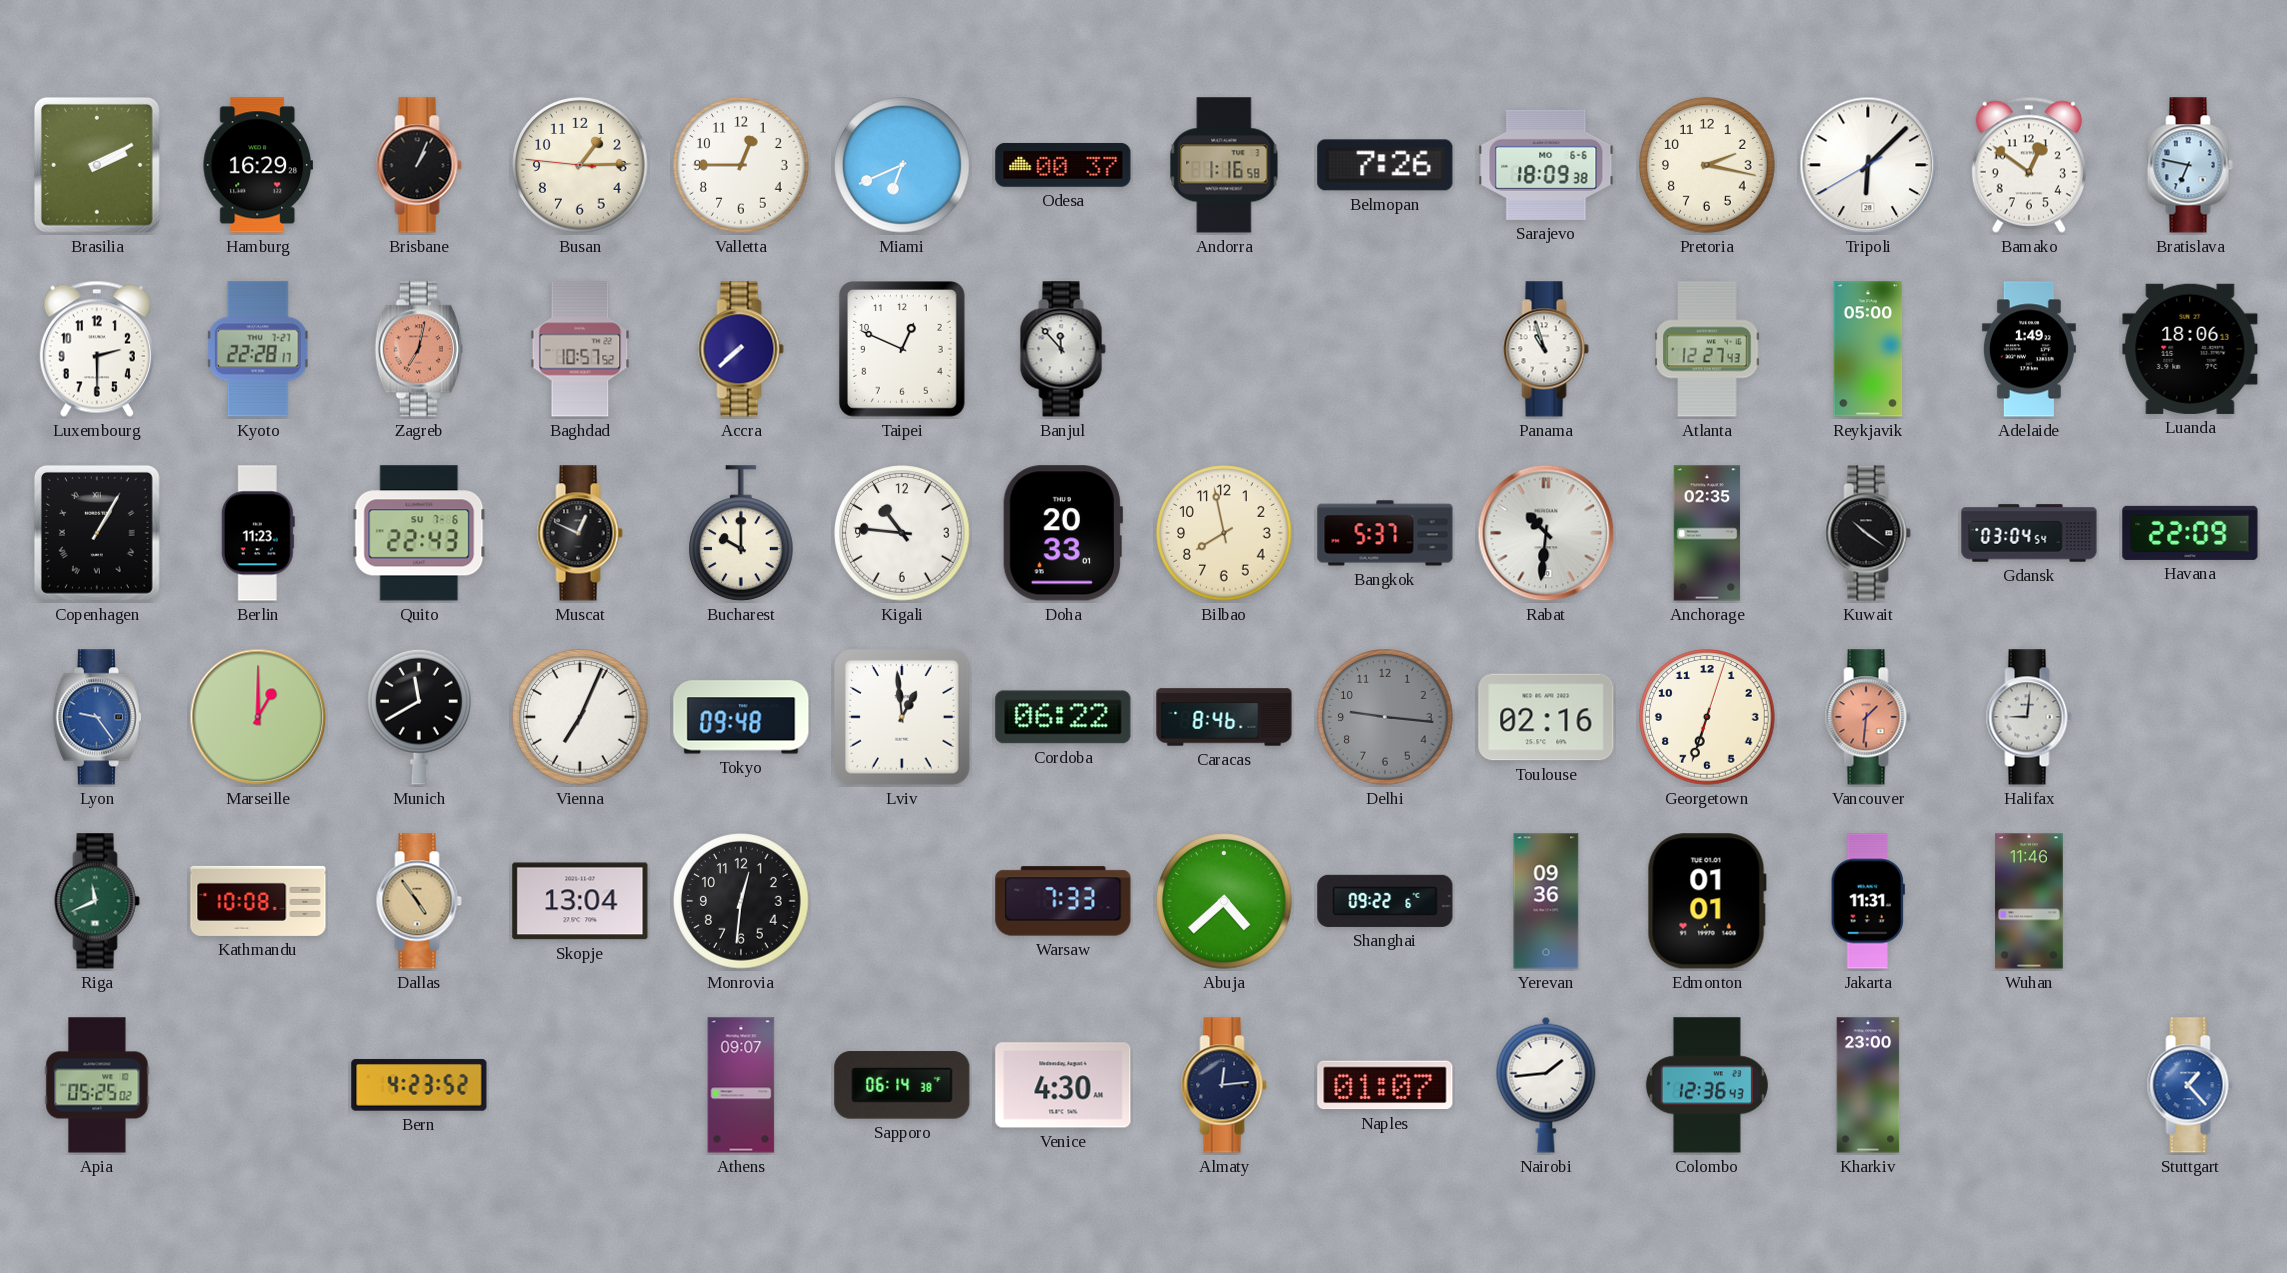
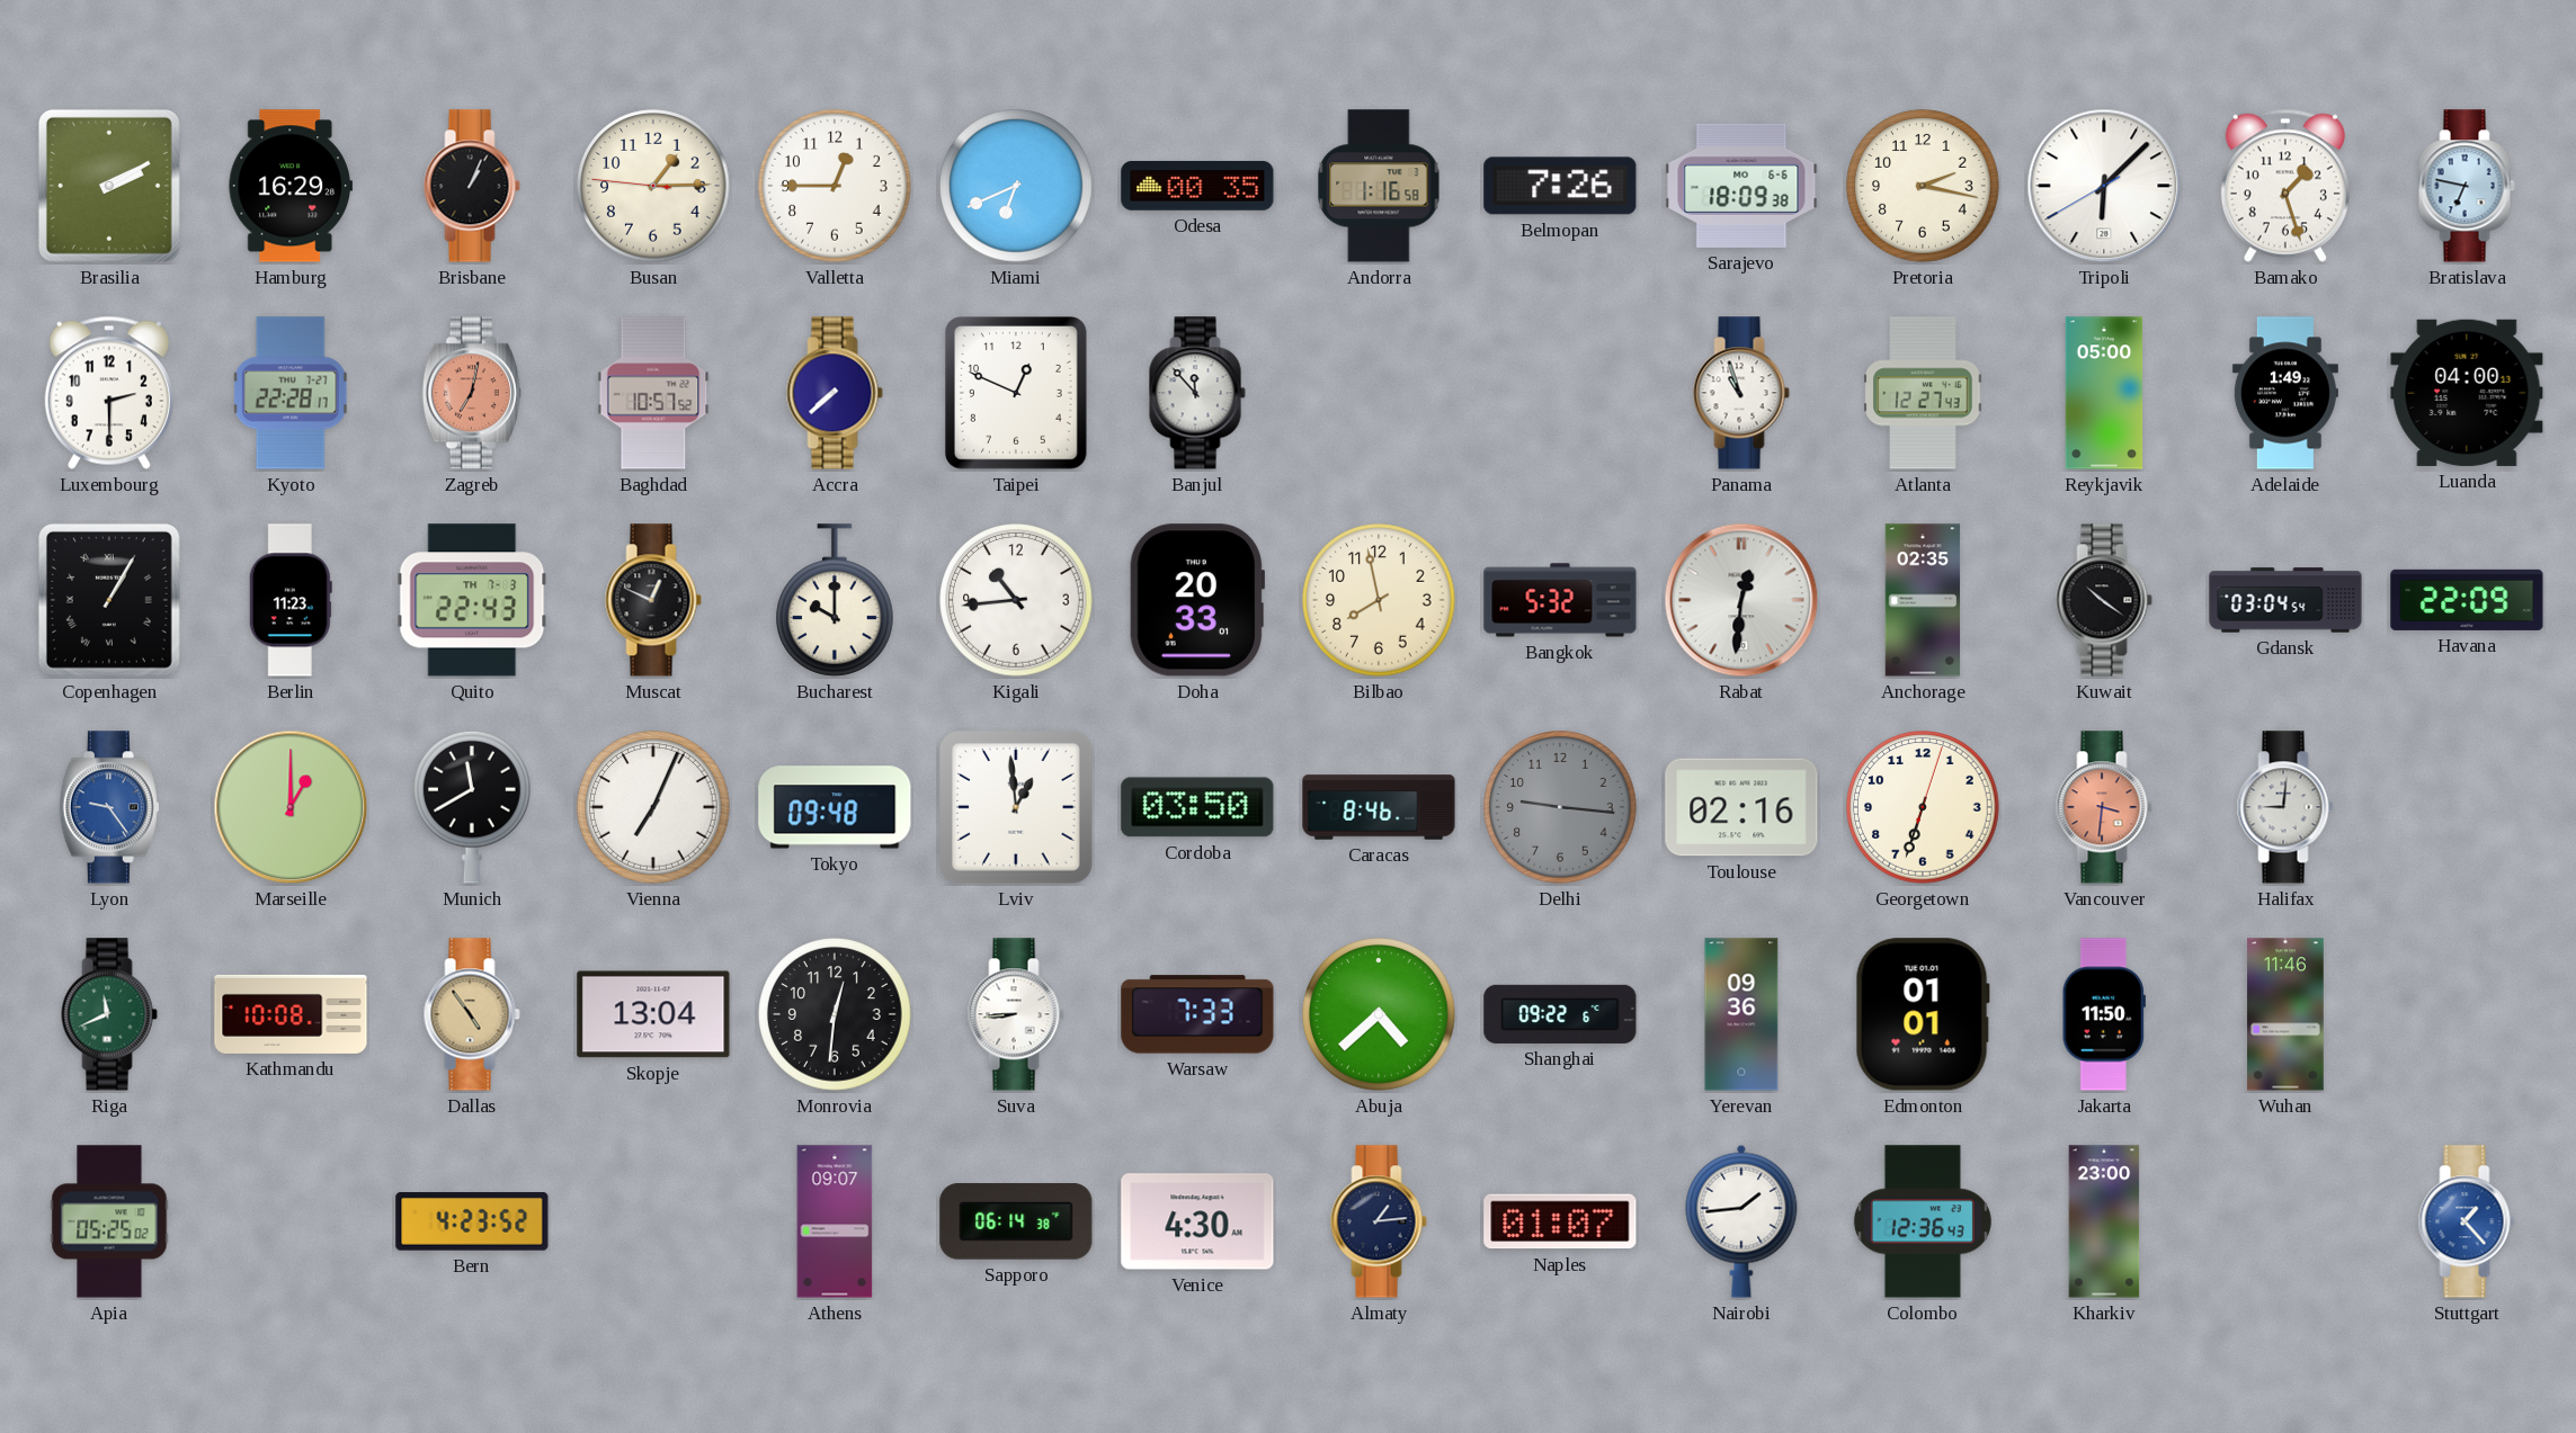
Odesa: 00:37 -> 00:35 (1197, 186)
Bamako: 12:51 -> 1:27 (2285, 186)
Luanda: 18:06 -> 04:00 (2467, 393)
Quito date: SU 7-6 -> TH 7-3 (472, 600)
Kigali: 10:46 -> 10:44 (1016, 600)
Bangkok: 5:37 -> 5:32 (1560, 600)
Rabat: 10:31 -> 12:31 (1741, 600)
Cordoba: 06:22 -> 03:50 (1197, 807)
Vancouver: 1:31 -> 3:31 (2104, 807)
Suva: none -> 8:44 (1016, 1014)
Jakarta: 11:31 -> 11:50 (2104, 1014)
Almaty: 12:14 -> 1:14 (1379, 1221)
